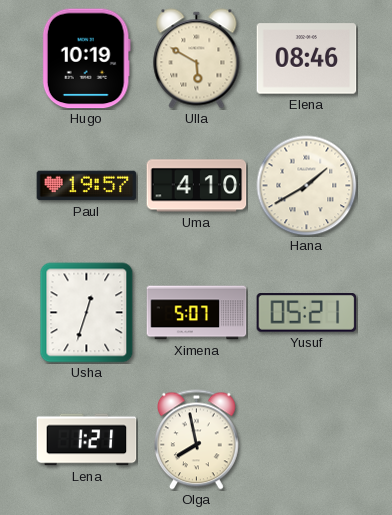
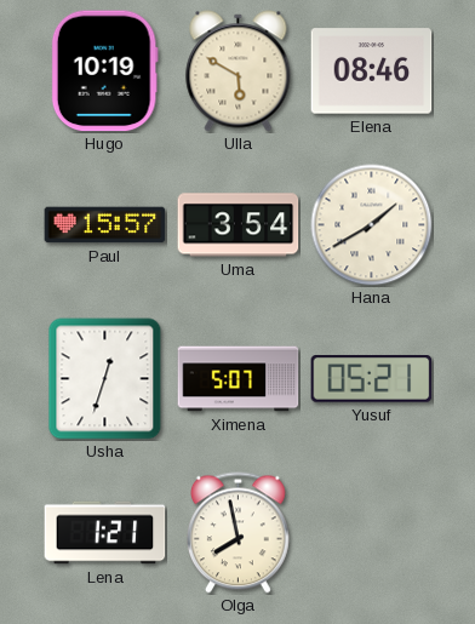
Paul: 19:57 -> 15:57 (105, 225)
Uma: 4:10 -> 3:54 (239, 225)
